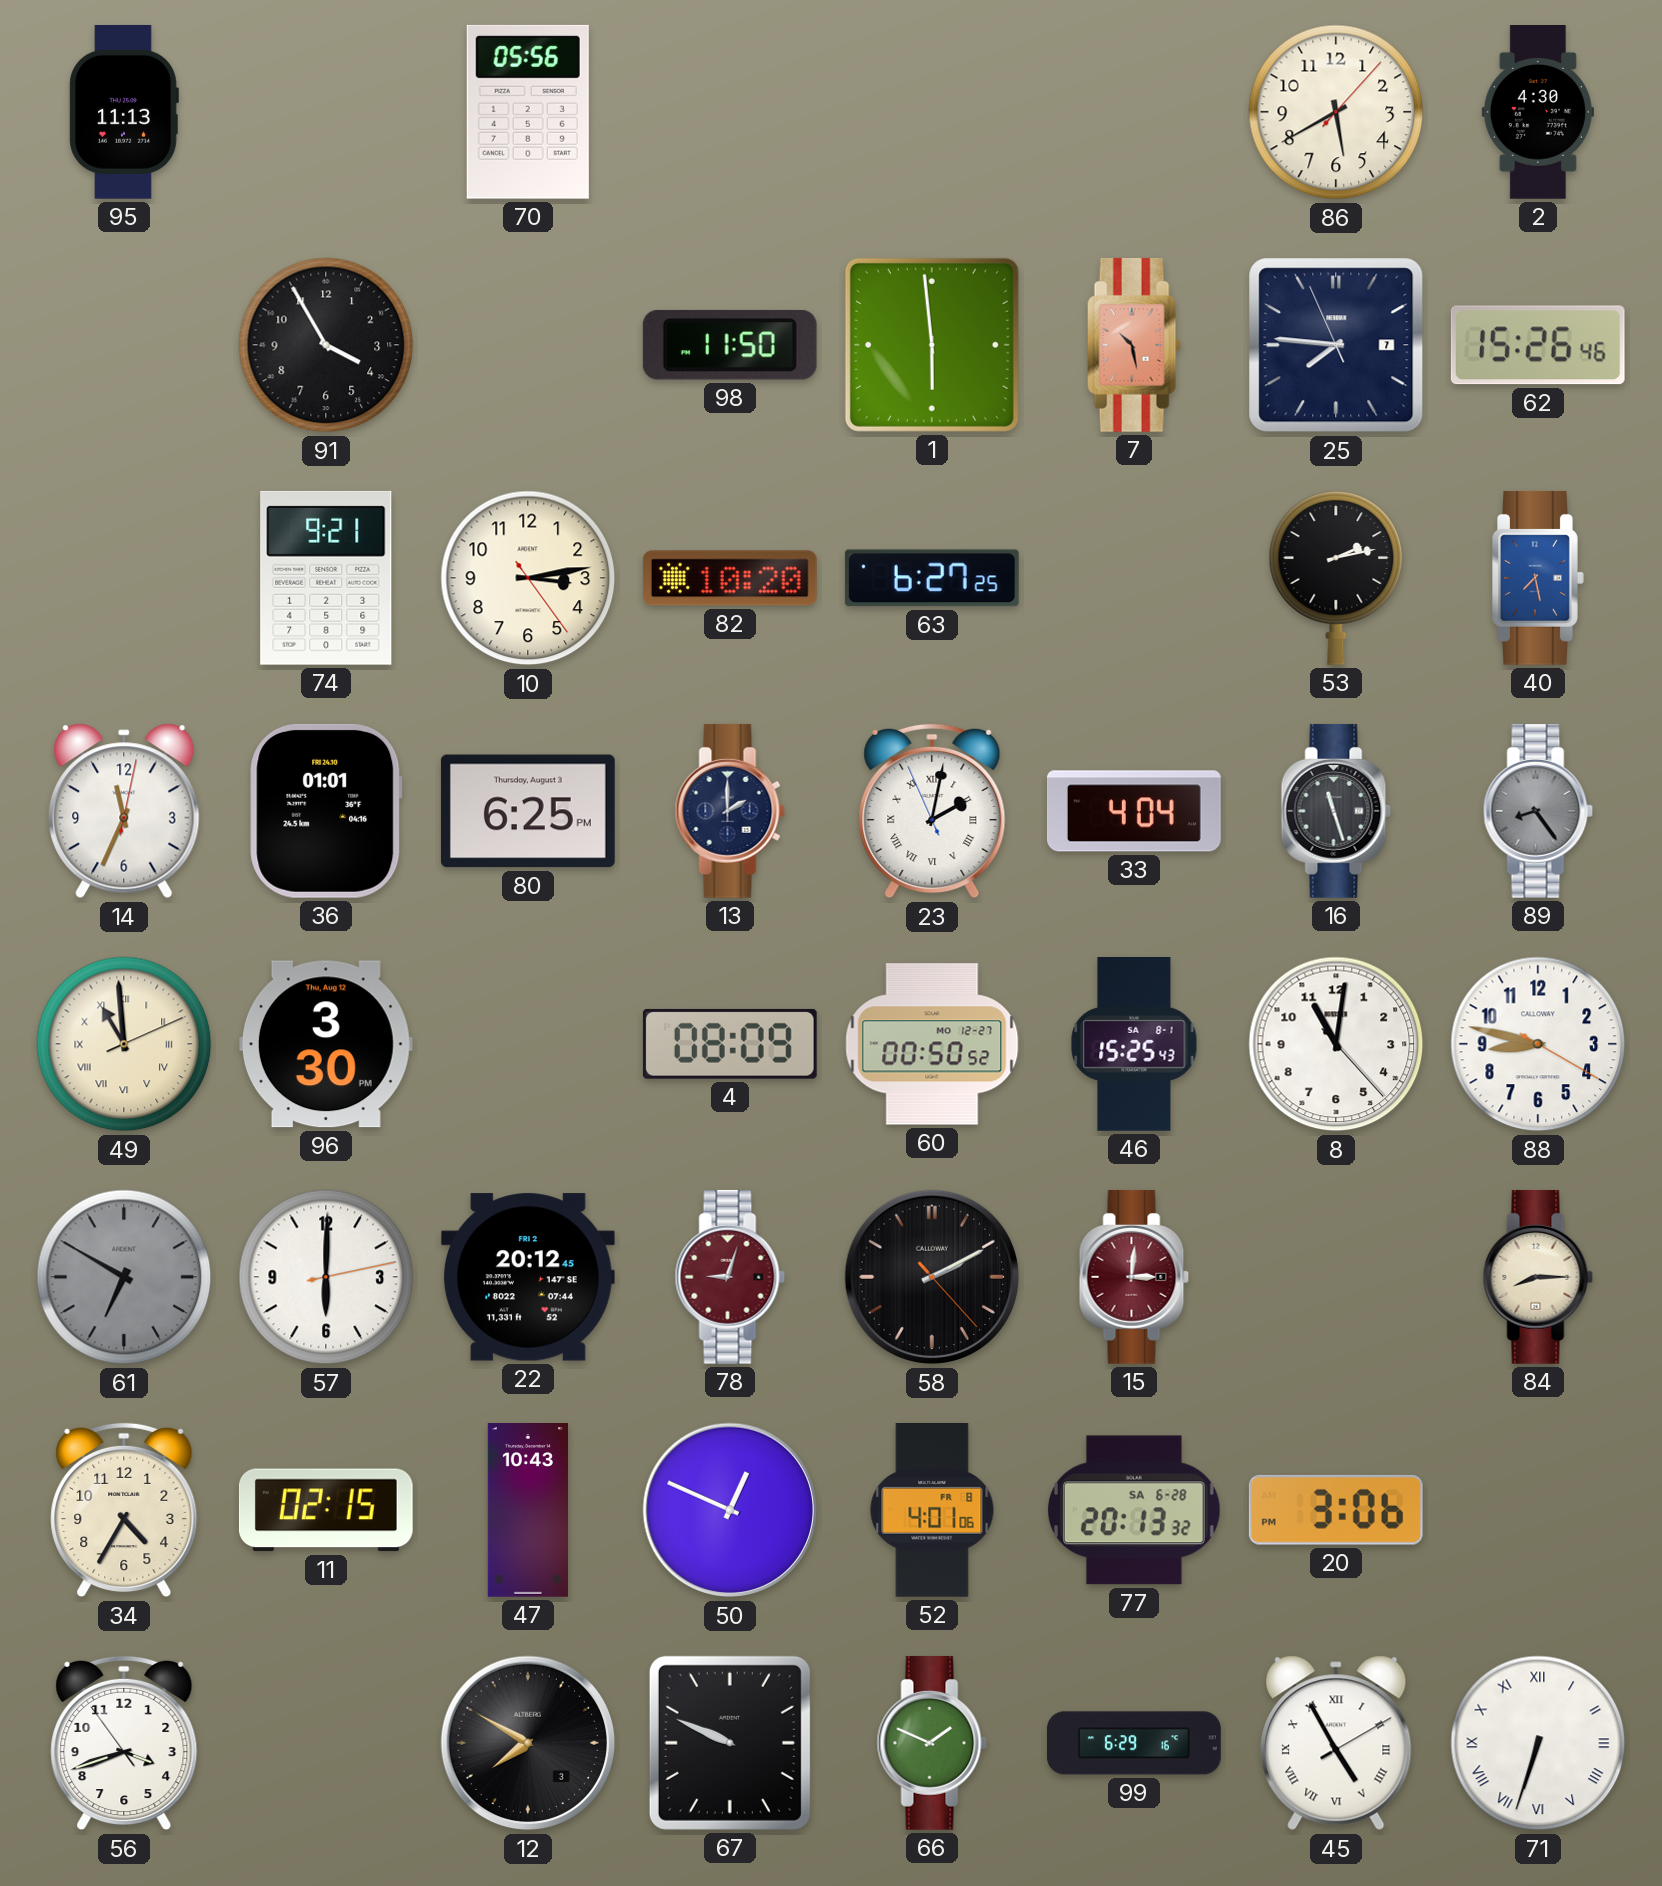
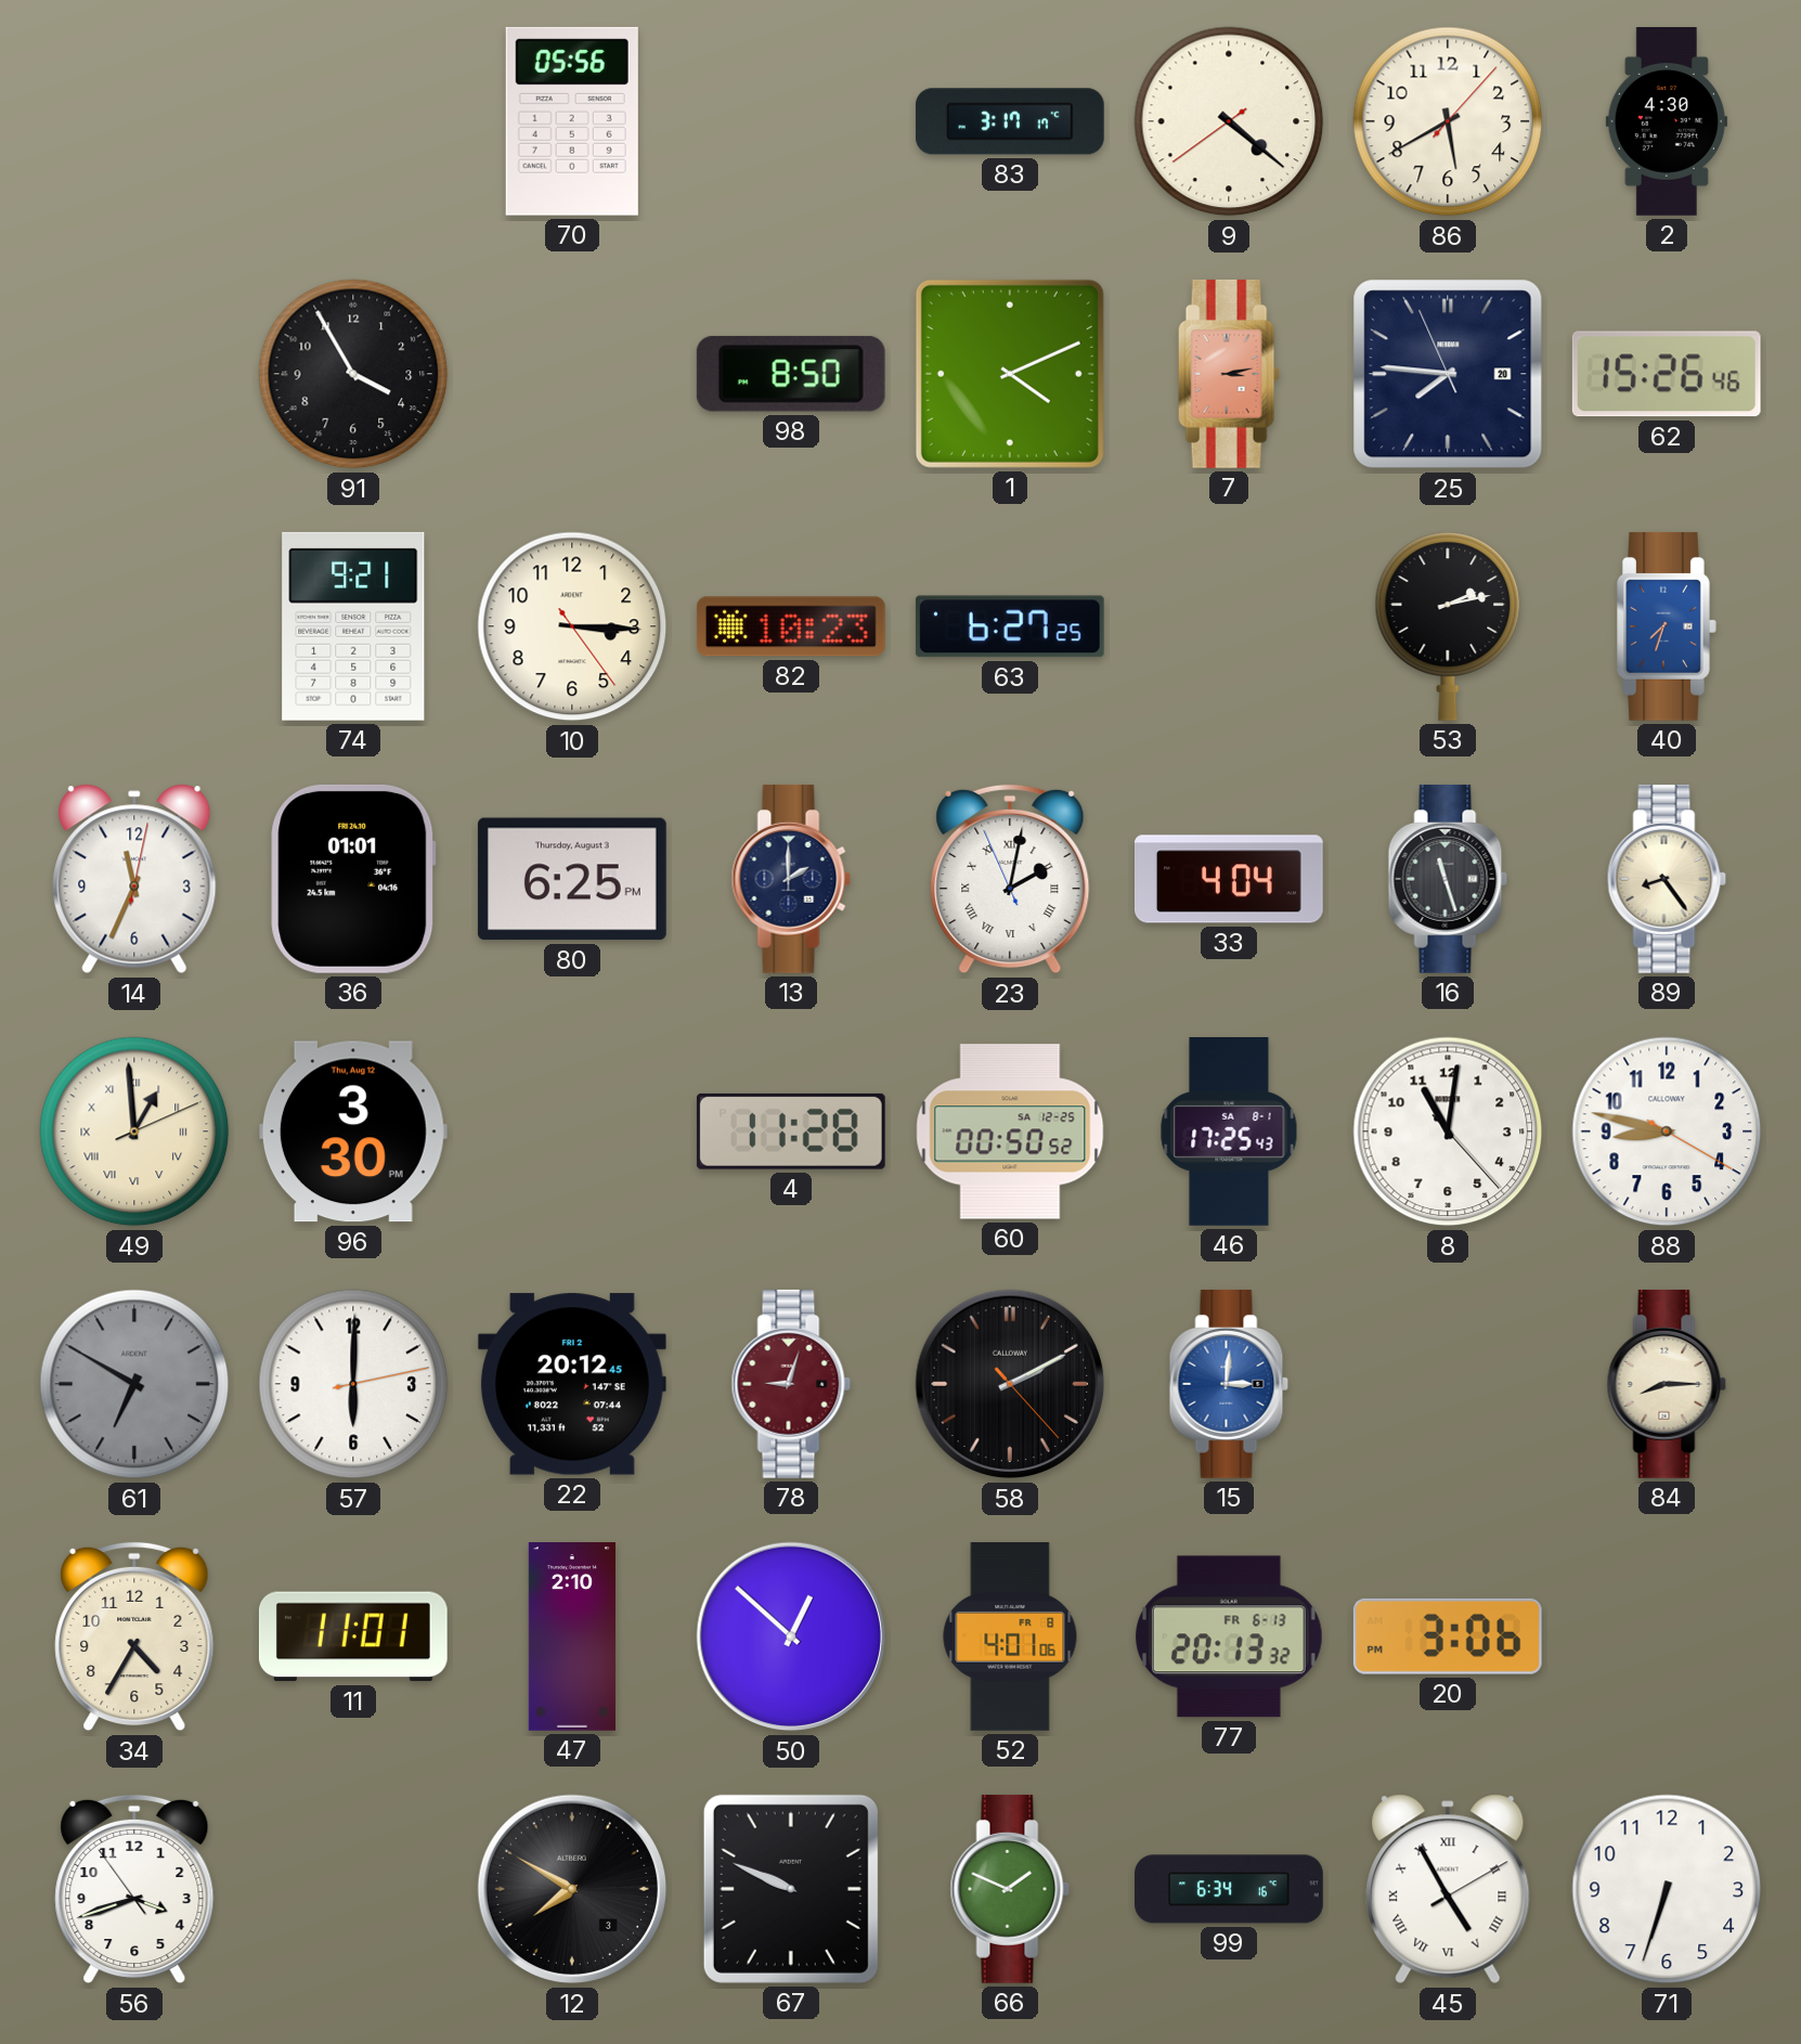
95: 11:13 -> none (124, 112)
83: none -> 3:17 (1010, 121)
9: none -> 4:21 (1229, 121)
98: 11:50 -> 8:50 (791, 374)
1: 5:59 -> 4:11 (1010, 374)
7: 10:28 -> 3:13 (1229, 374)
25 date: 7 -> 20 (1448, 374)
10: 3:13 -> 3:15 (572, 626)
82: 10:20 -> 10:23 (791, 626)
40: 7:28 -> 7:33 (1668, 626)
89 dial: grey -> cream (1667, 879)
49: 10:59 -> 12:59 (134, 1131)
4: 08:09 -> 11:28 (791, 1131)
60 date: MO 12-27 -> SA 12-25 (1010, 1131)
46: 15:25 -> 17:25 (1229, 1133)
15 dial: burgundy -> blue (1229, 1384)
11: 02:15 -> 11:01 (353, 1637)
47: 10:43 -> 2:10 (572, 1638)
50: 12:49 -> 12:52 (791, 1637)
77 date: SA 6-28 -> FR 6-13 (1230, 1637)
99: 6:29 -> 6:34 (1230, 1889)
71 numerals: Roman -> Arabic (1667, 1889)
